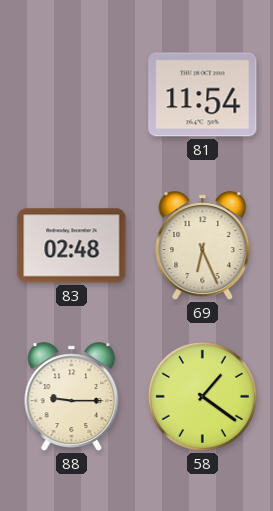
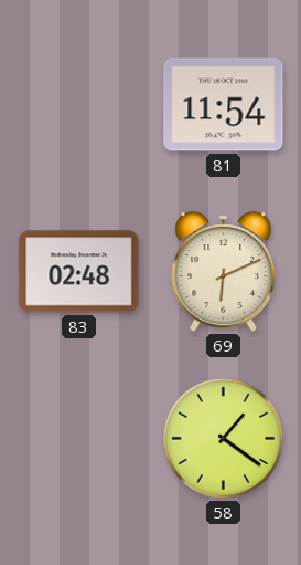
69: 6:26 -> 6:11 (224, 272)
88: 9:15 -> none (72, 397)
